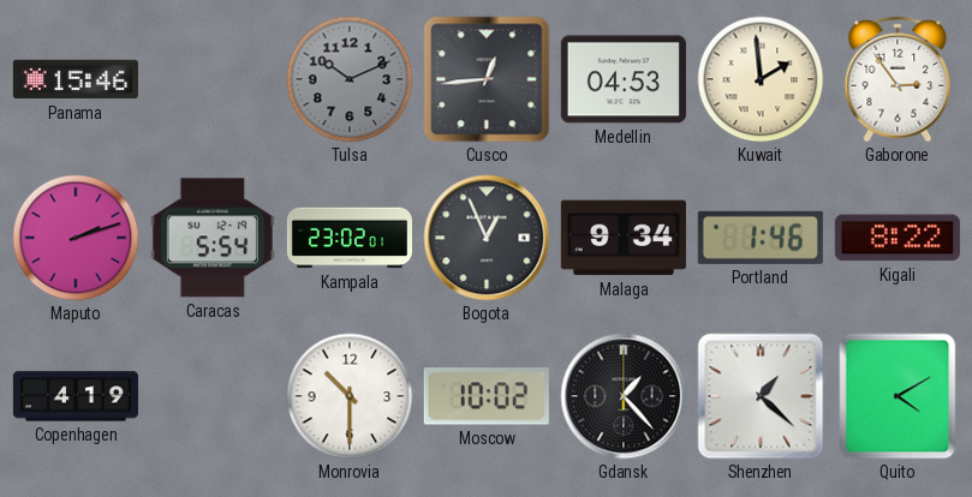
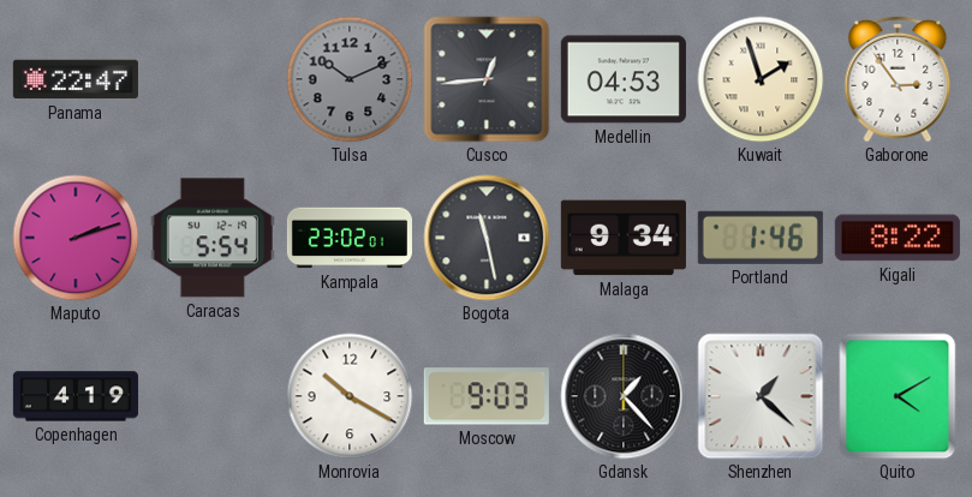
Panama: 15:46 -> 22:47 (76, 79)
Kuwait: 1:59 -> 1:57 (761, 79)
Bogota: 12:56 -> 11:28 (487, 238)
Monrovia: 10:30 -> 10:20 (350, 396)
Moscow: 10:02 -> 9:03 (487, 396)
